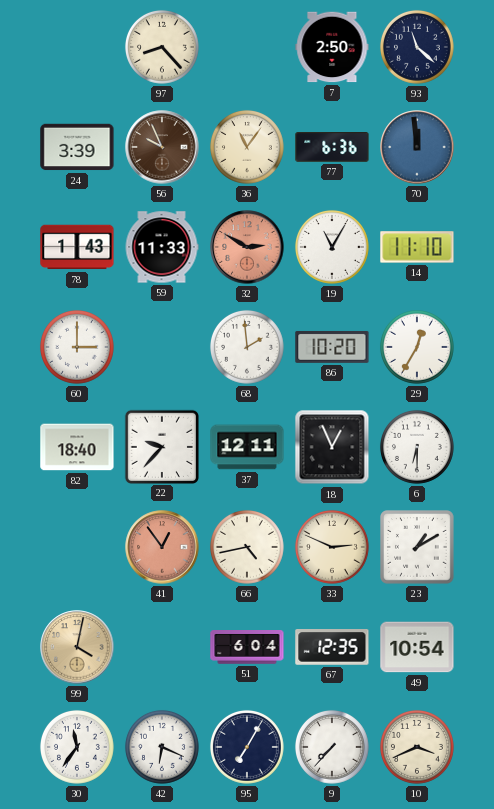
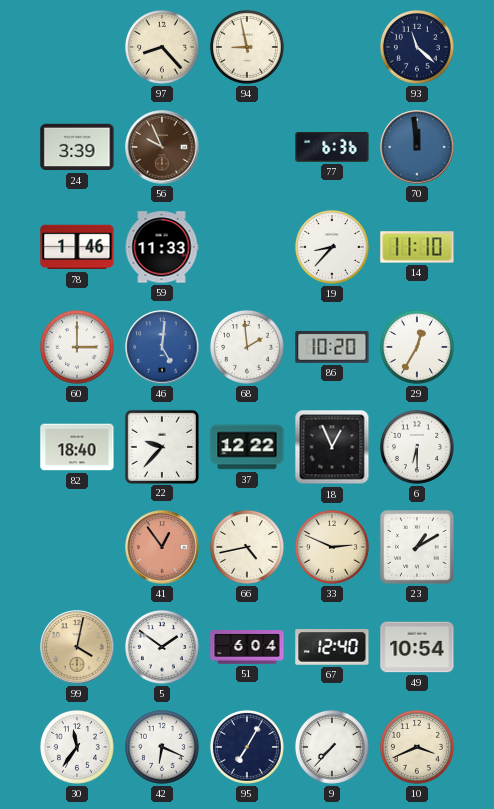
94: none -> 8:58 (247, 47)
7: 2:50 -> none (332, 47)
36: 11:06 -> none (247, 147)
78: 1:43 -> 1:46 (77, 247)
32: 2:50 -> none (247, 247)
19: 11:05 -> 8:37 (332, 247)
46: none -> 5:01 (162, 347)
37: 12:11 -> 12:22 (247, 447)
5: none -> 1:51 (162, 647)
67: 12:35 -> 12:40 (332, 648)
